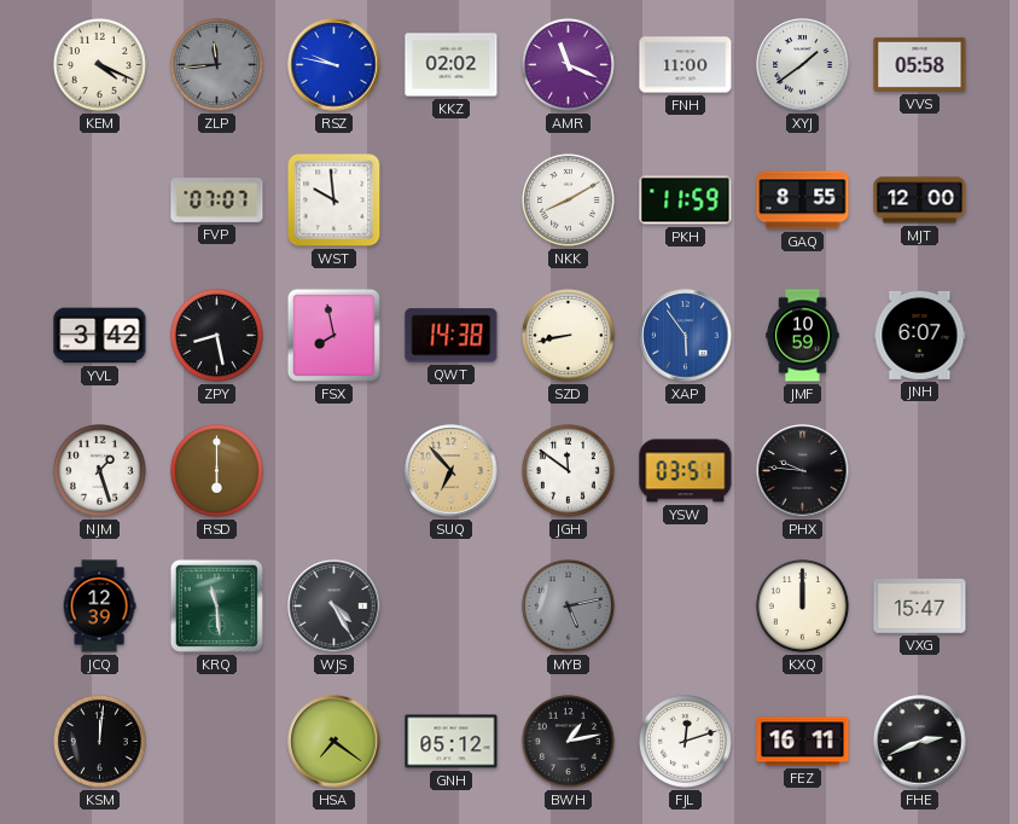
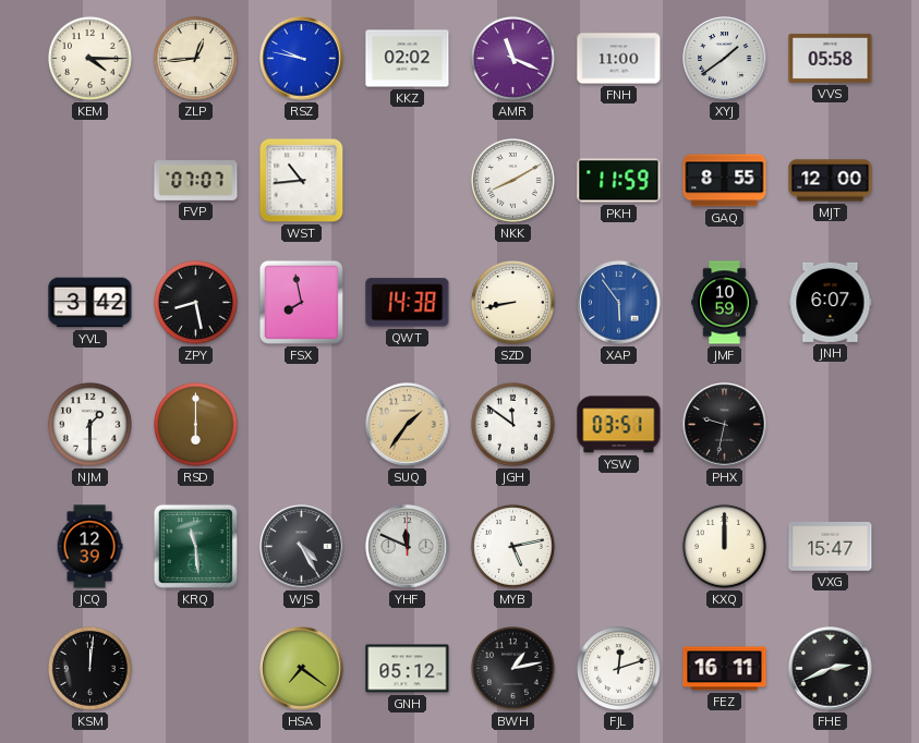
KEM: 4:19 -> 4:15 (89, 58)
ZLP: 11:44 -> 12:44 (195, 58)
ZLP dial: grey -> cream (195, 58)
WST: 9:59 -> 10:44 (302, 181)
NJM: 1:27 -> 1:30 (89, 424)
SUQ: 6:53 -> 1:36 (408, 425)
PHX: 9:46 -> 9:32 (725, 425)
YHF: none -> 11:49 (408, 547)
MYB dial: grey -> white (512, 546)
